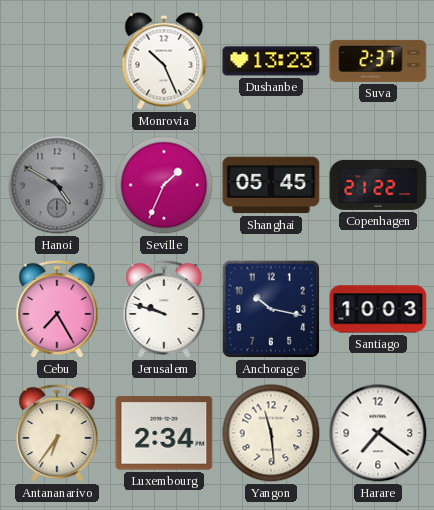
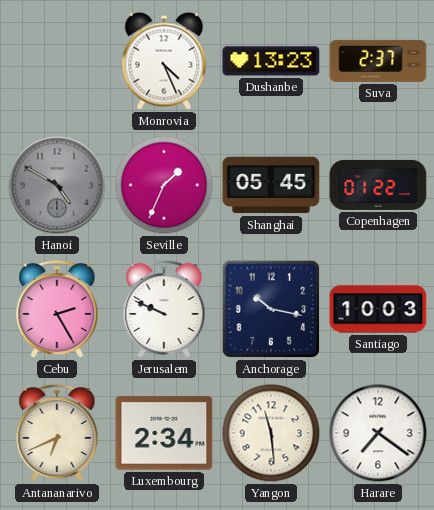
Monrovia: 10:26 -> 4:26 (164, 61)
Copenhagen: 21:22 -> 01:22 (378, 185)
Cebu: 7:25 -> 2:25 (57, 309)
Jerusalem: 9:48 -> 9:49 (164, 309)
Antananarivo: 6:36 -> 6:41 (57, 433)
